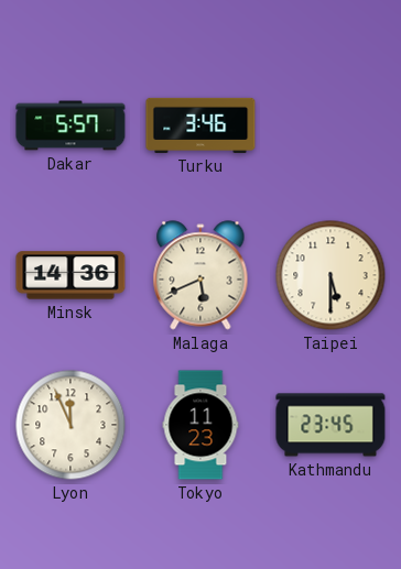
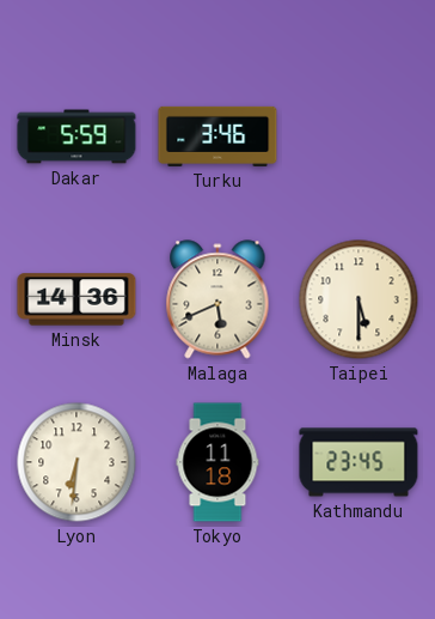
Dakar: 5:57 -> 5:59 (76, 136)
Lyon: 11:56 -> 6:31 (76, 462)
Tokyo: 11:23 -> 11:18 (217, 462)
